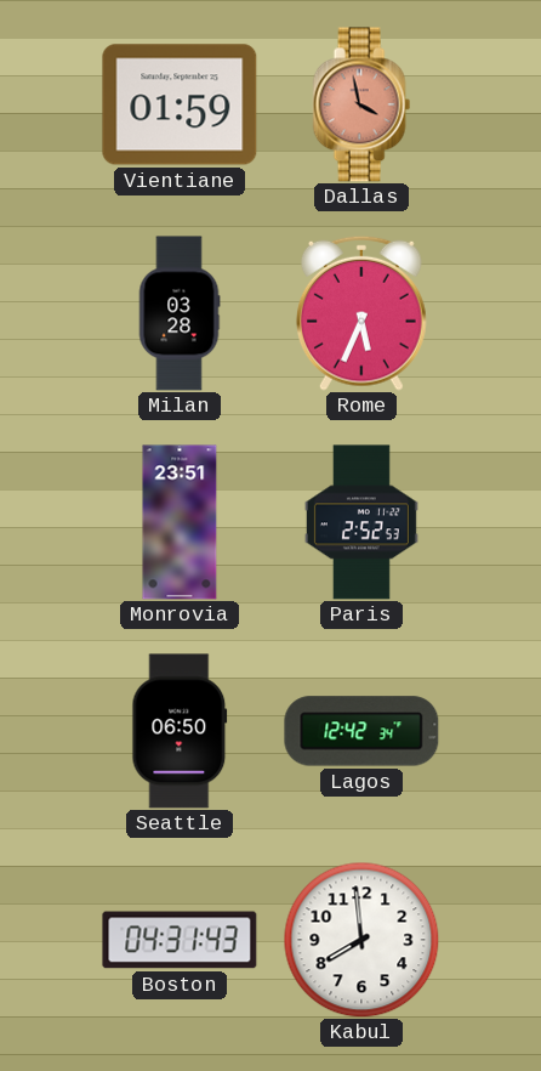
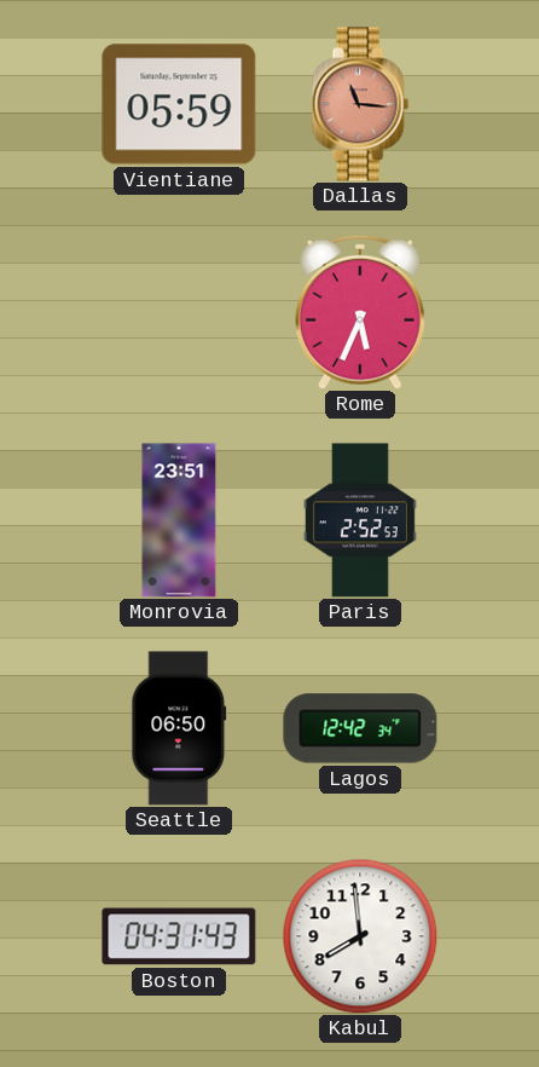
Vientiane: 01:59 -> 05:59 (179, 104)
Dallas: 3:58 -> 11:16 (360, 104)
Milan: 03:28 -> none (180, 313)
